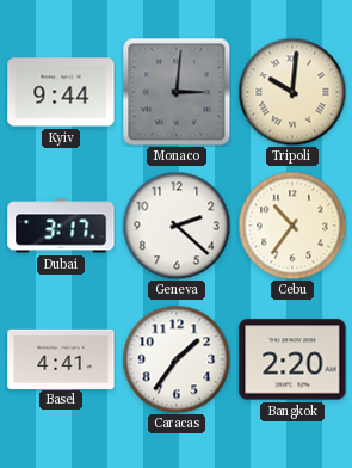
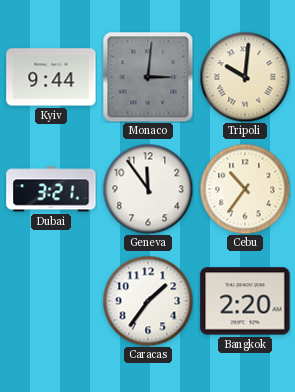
Dubai: 3:17 -> 3:21 (51, 189)
Geneva: 2:22 -> 11:54 (148, 189)
Basel: 4:41 -> none (61, 358)
